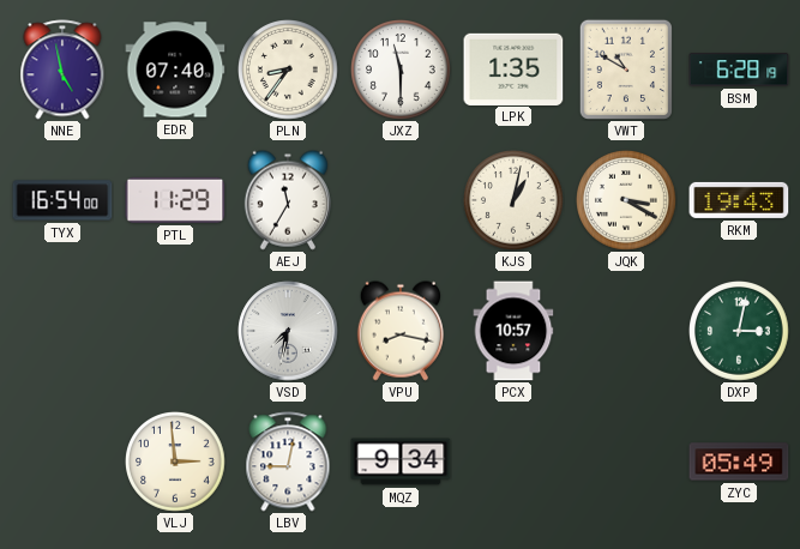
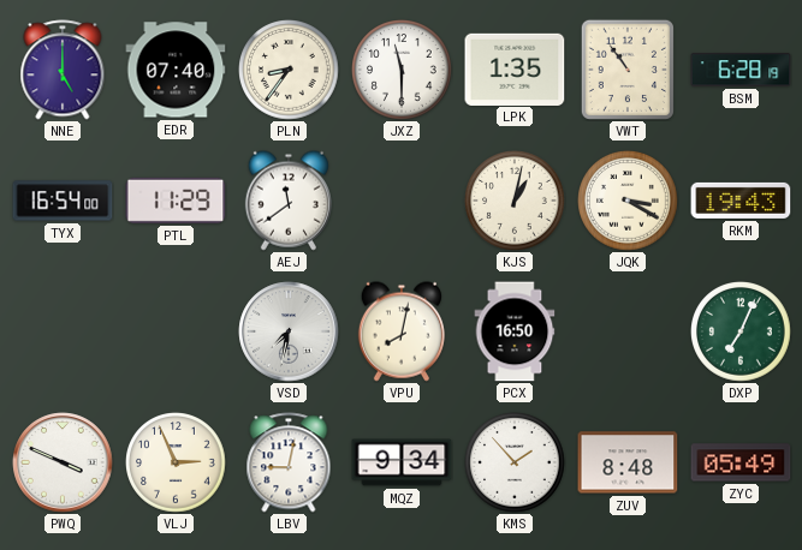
NNE: 4:58 -> 5:00 (63, 70)
VWT: 10:50 -> 10:54 (628, 68)
AEJ: 11:35 -> 11:39 (289, 201)
VPU: 8:17 -> 8:02 (402, 331)
PCX: 10:57 -> 16:50 (515, 331)
DXP: 3:02 -> 7:04 (741, 331)
PWQ: none -> 3:49 (63, 462)
VLJ: 2:59 -> 2:56 (176, 462)
KMS: none -> 1:53 (515, 462)
ZUV: none -> 8:48 (628, 462)
